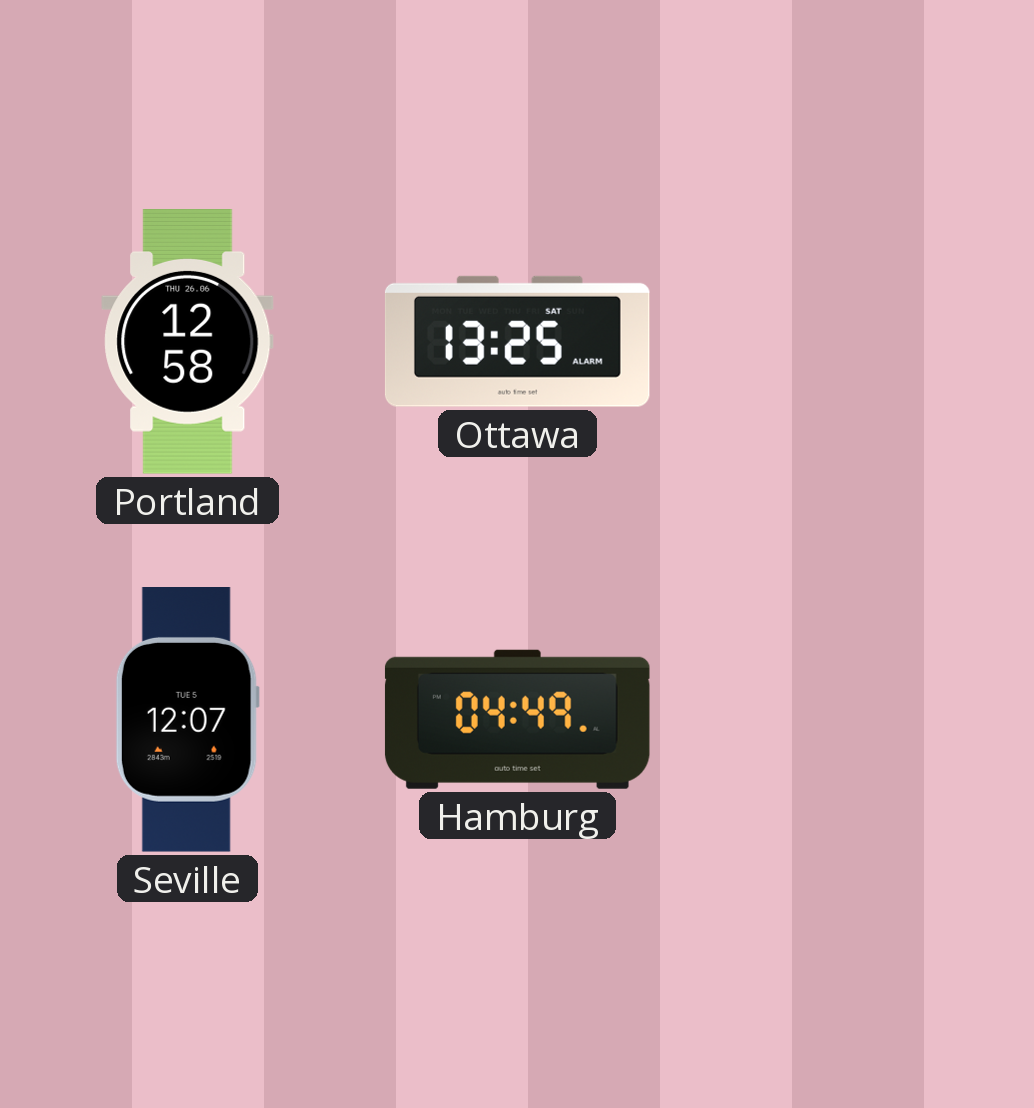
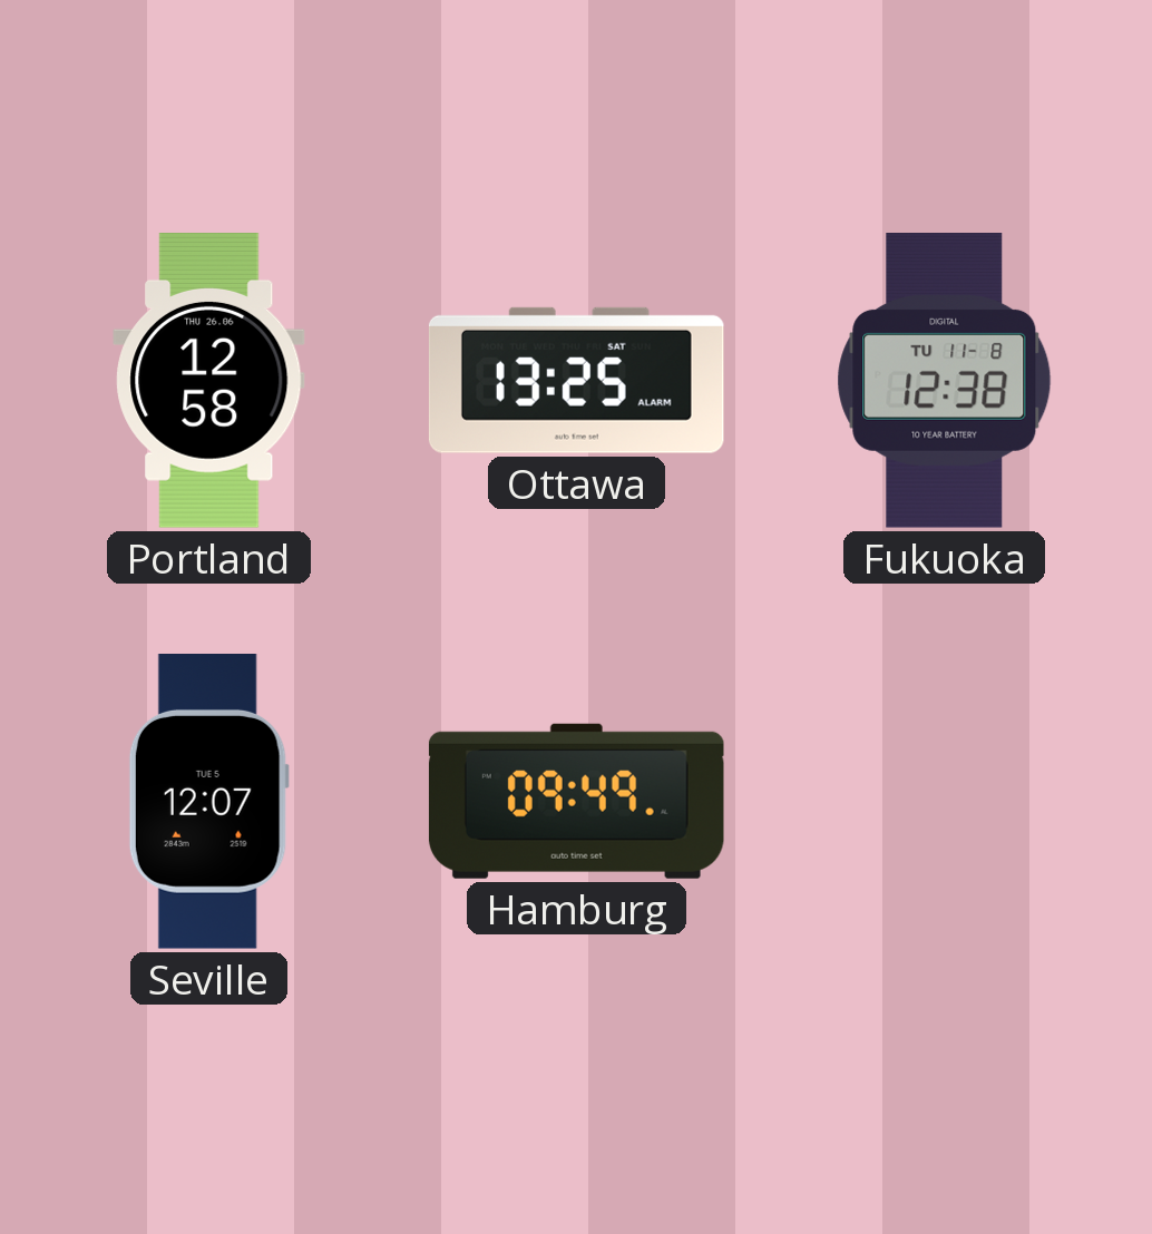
Fukuoka: none -> 12:38 (945, 381)
Hamburg: 04:49 -> 09:49 (576, 801)
